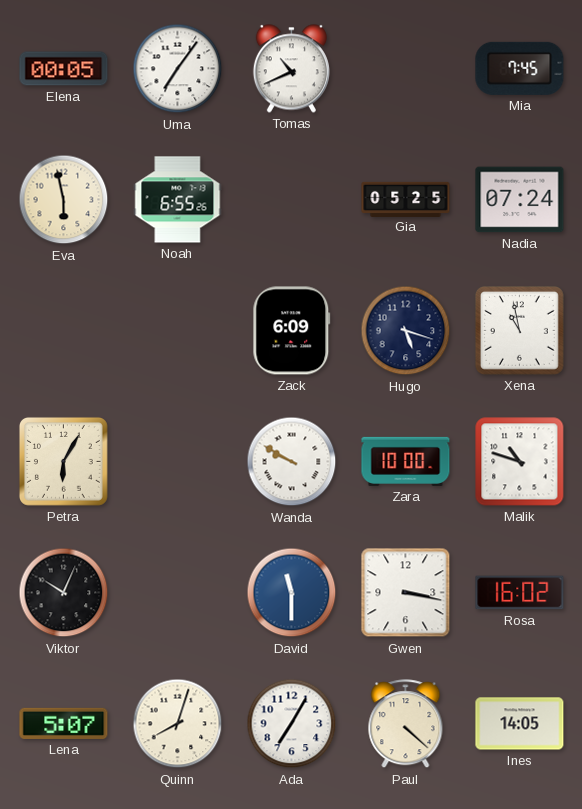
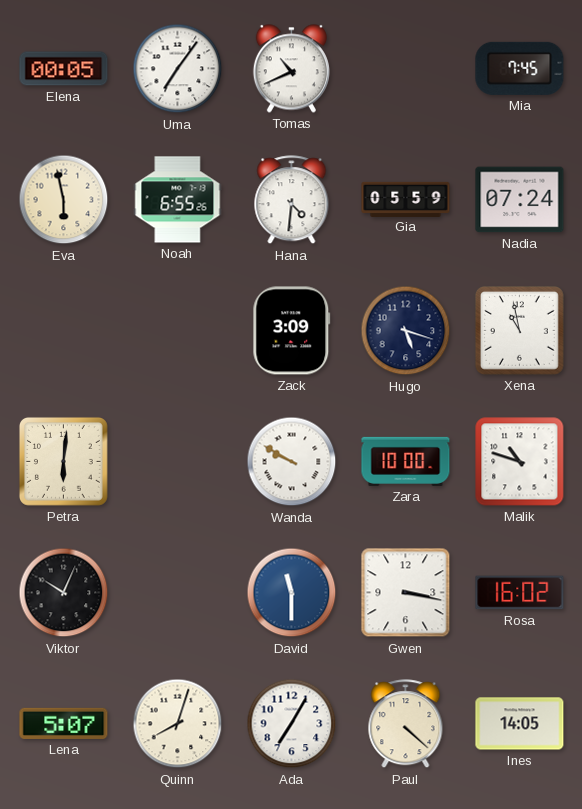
Hana: none -> 4:31 (292, 200)
Gia: 05:25 -> 05:59 (406, 199)
Zack: 6:09 -> 3:09 (292, 331)
Petra: 6:05 -> 6:01 (63, 461)
